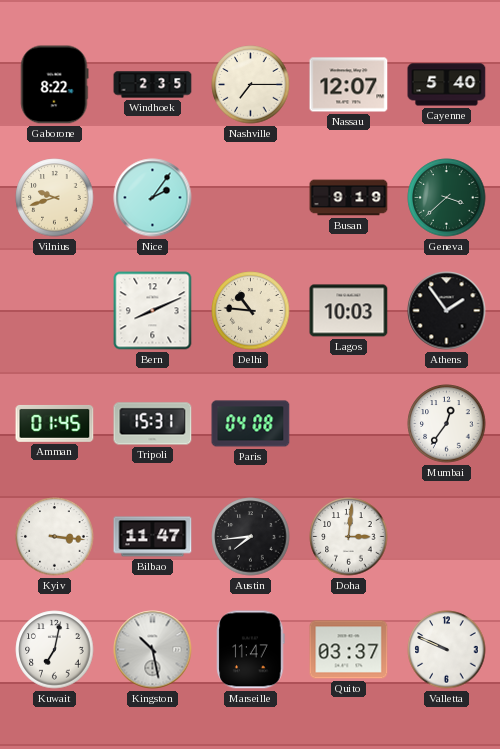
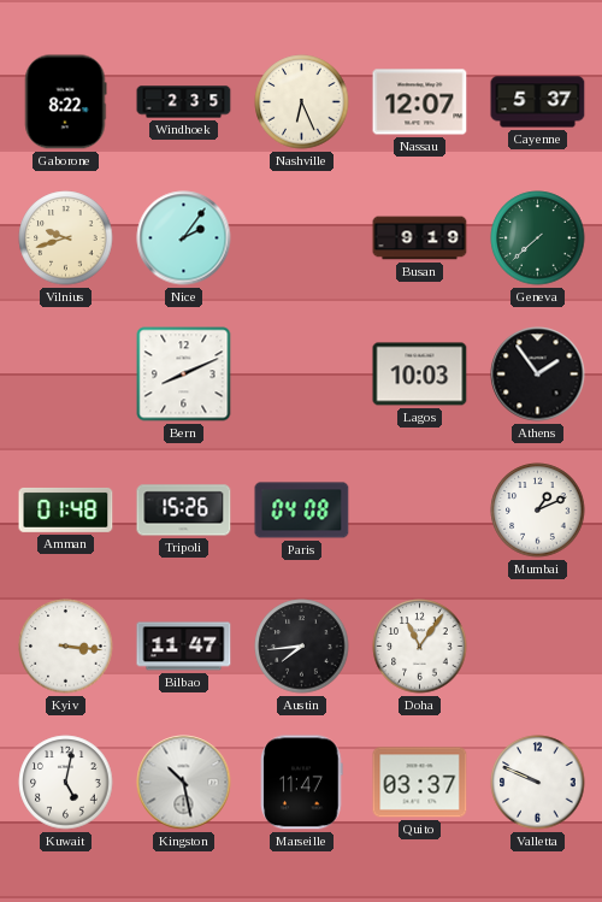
Nashville: 7:15 -> 6:26 (302, 102)
Cayenne: 5:40 -> 5:37 (538, 102)
Geneva: 3:38 -> 7:38 (538, 238)
Delhi: 10:46 -> none (251, 311)
Amman: 01:45 -> 01:48 (66, 509)
Tripoli: 15:31 -> 15:26 (184, 511)
Mumbai: 12:36 -> 1:11 (538, 511)
Doha: 3:01 -> 11:06 (420, 647)
Kuwait: 7:02 -> 5:02 (66, 783)
